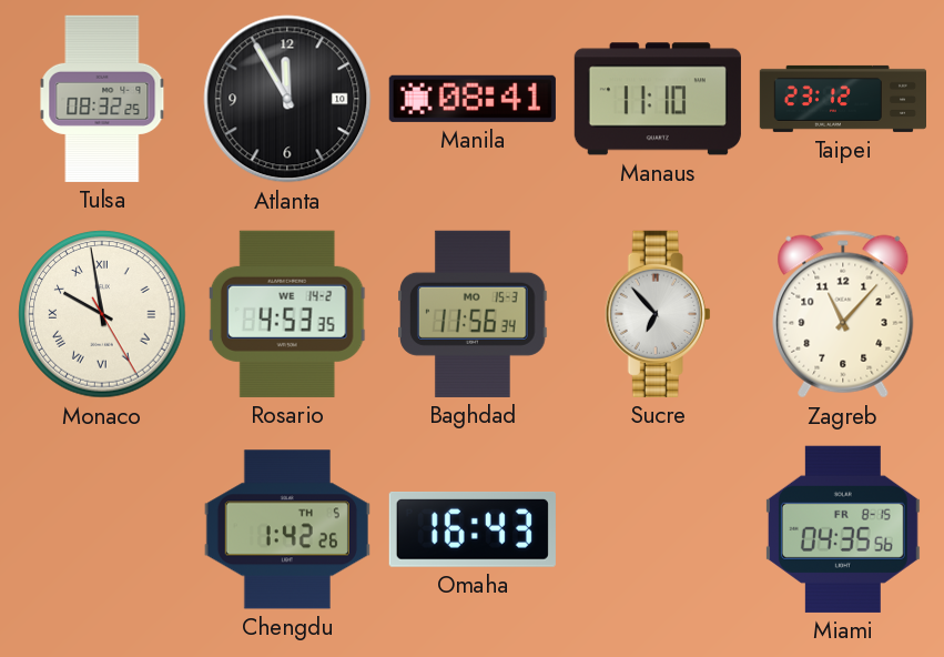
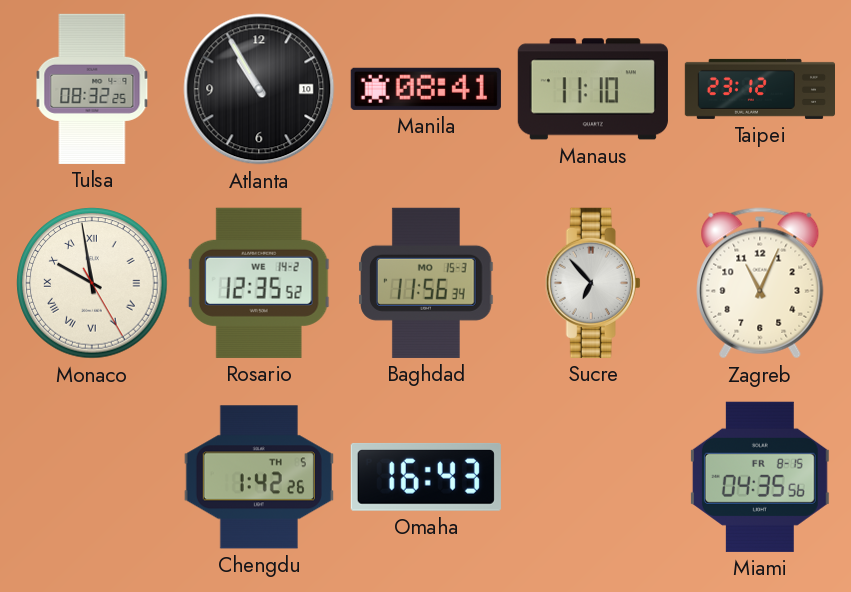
Atlanta: 11:55 -> 10:55 (259, 89)
Rosario: 4:53 -> 12:35 (259, 283)
Zagreb: 11:07 -> 11:04 (760, 283)
